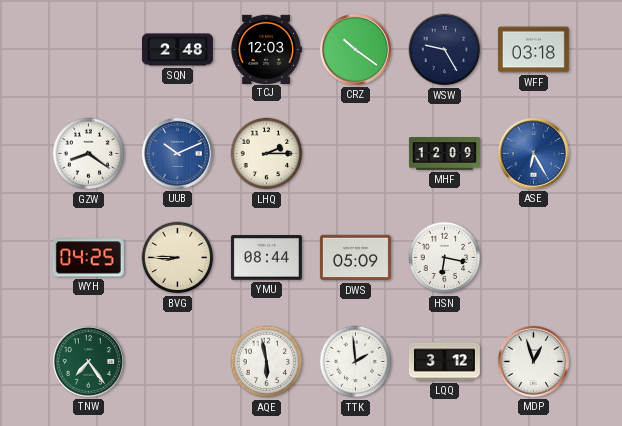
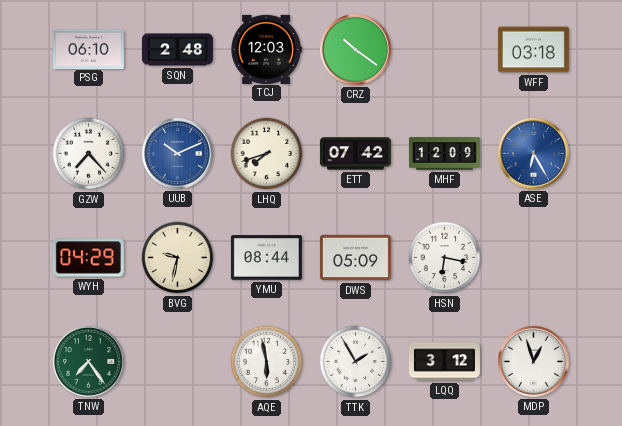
PSG: none -> 06:10 (88, 49)
WSW: 9:25 -> none (445, 50)
GZW: 8:21 -> 7:23 (89, 154)
LHQ: 2:15 -> 7:42 (267, 154)
ETT: none -> 07:42 (355, 154)
WYH: 04:25 -> 04:29 (88, 258)
BVG: 8:45 -> 9:32 (178, 258)
TTK: 1:59 -> 1:55 (356, 362)
